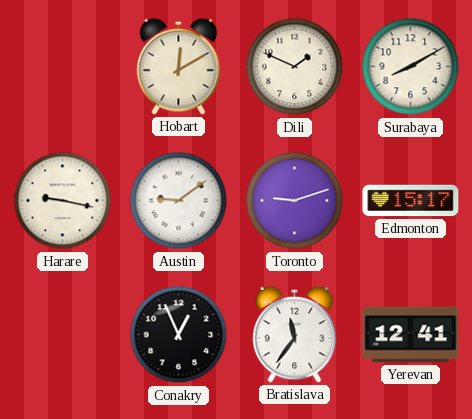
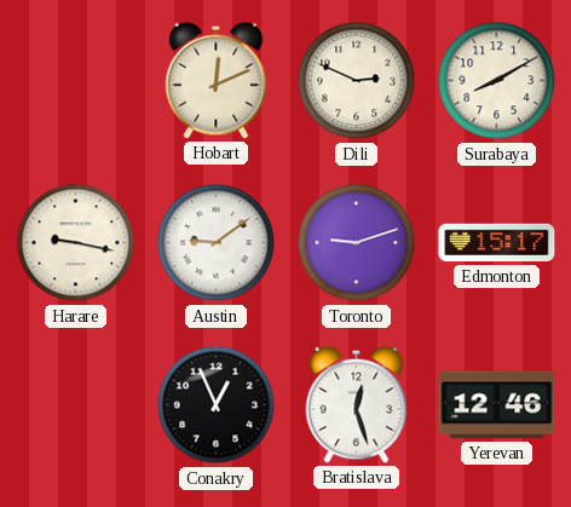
Hobart: 12:10 -> 12:11 (217, 80)
Dili: 1:49 -> 2:49 (357, 81)
Bratislava: 11:36 -> 12:27 (357, 404)
Yerevan: 12:41 -> 12:46 (497, 405)
